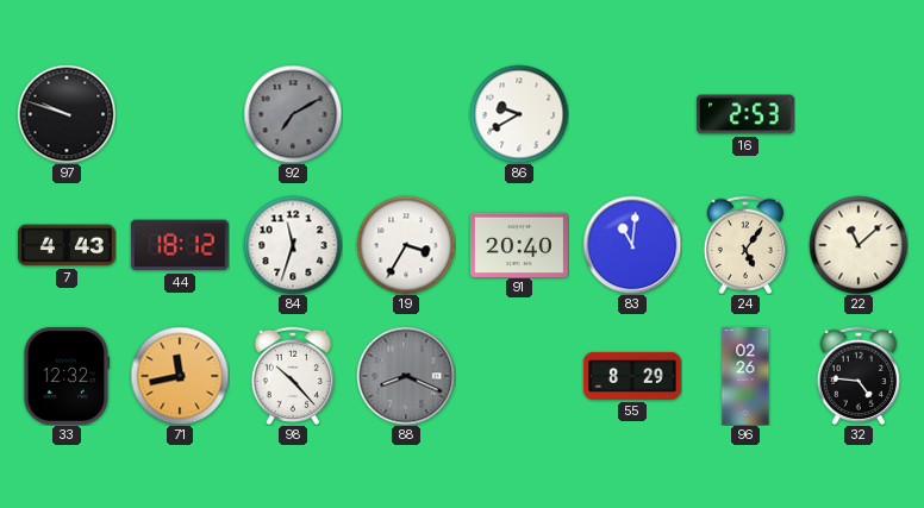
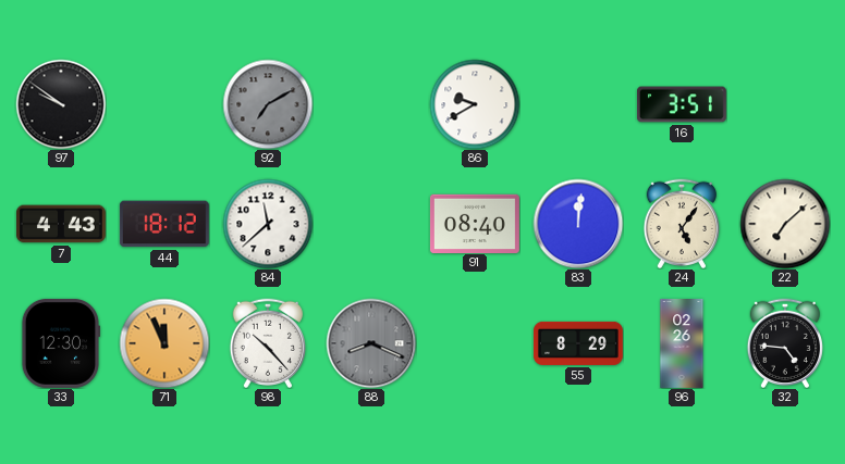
97: 9:48 -> 9:51 (61, 104)
16: 2:53 -> 3:51 (682, 104)
84: 11:33 -> 11:38 (268, 224)
19: 3:35 -> none (406, 245)
91: 20:40 -> 08:40 (475, 223)
83: 11:01 -> 12:01 (578, 224)
22: 11:08 -> 7:08 (785, 224)
33: 12:32 -> 12:30 (60, 343)
71: 11:43 -> 11:56 (164, 343)
